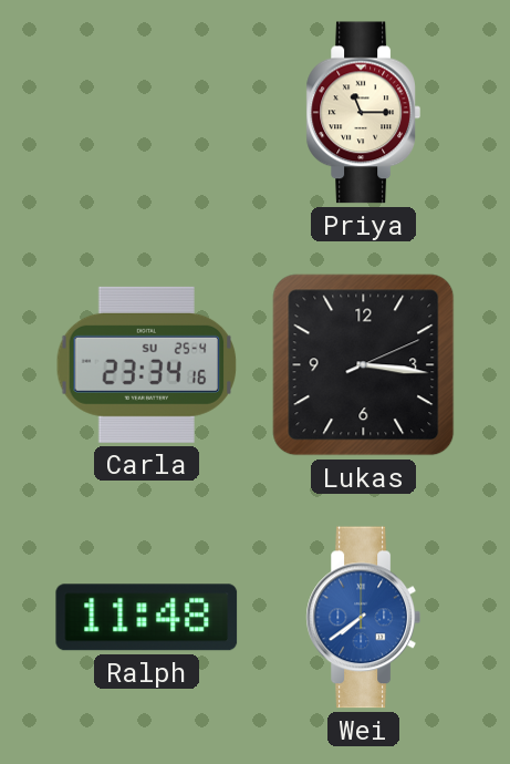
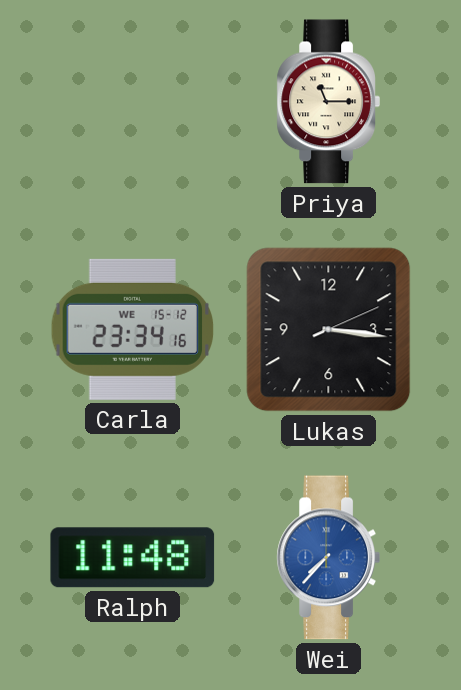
Carla date: SU 25-4 -> WE 15-12 (133, 329)
Wei: 7:39 -> 7:37 (328, 558)
